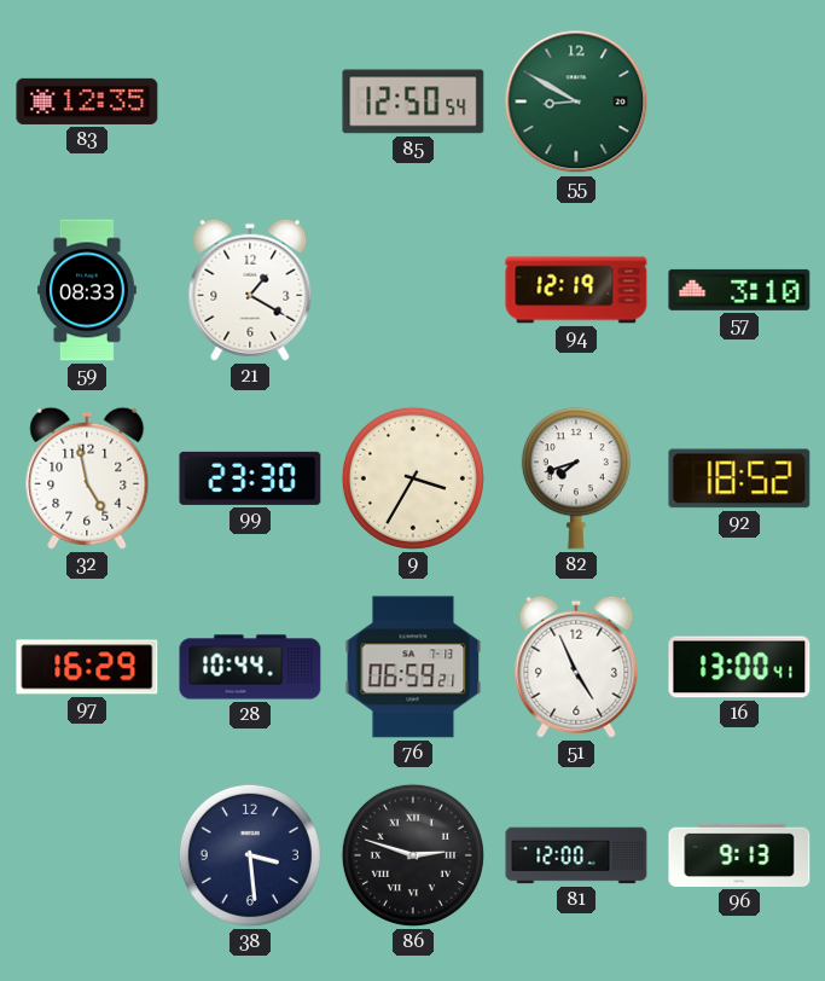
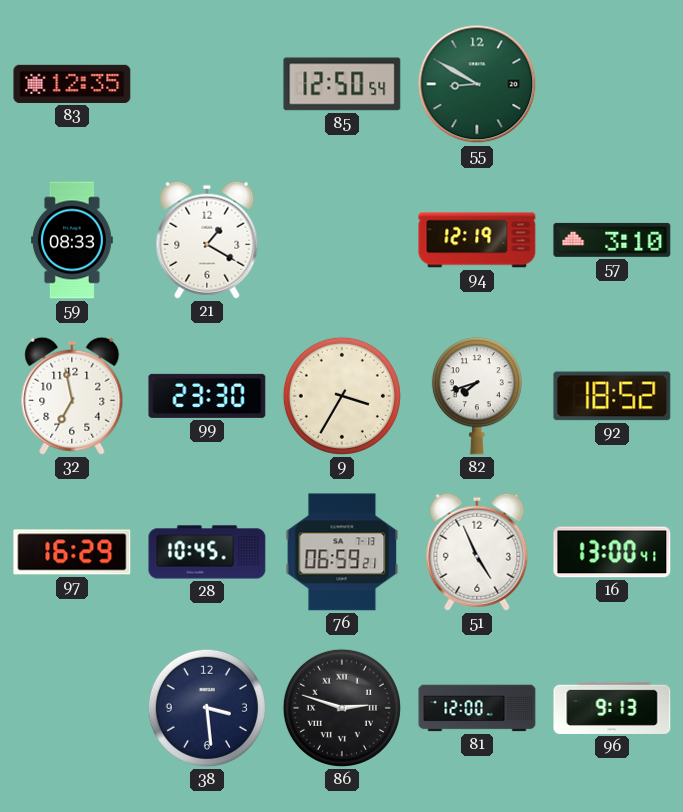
32: 4:58 -> 6:58 (72, 396)
28: 10:44 -> 10:45 (207, 552)
